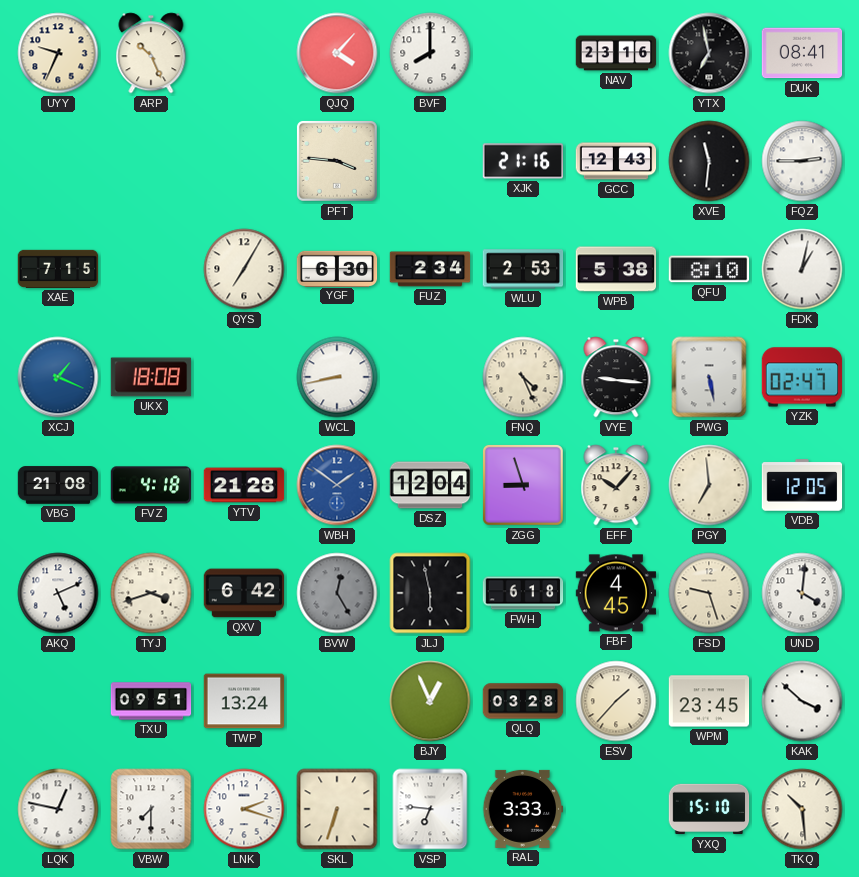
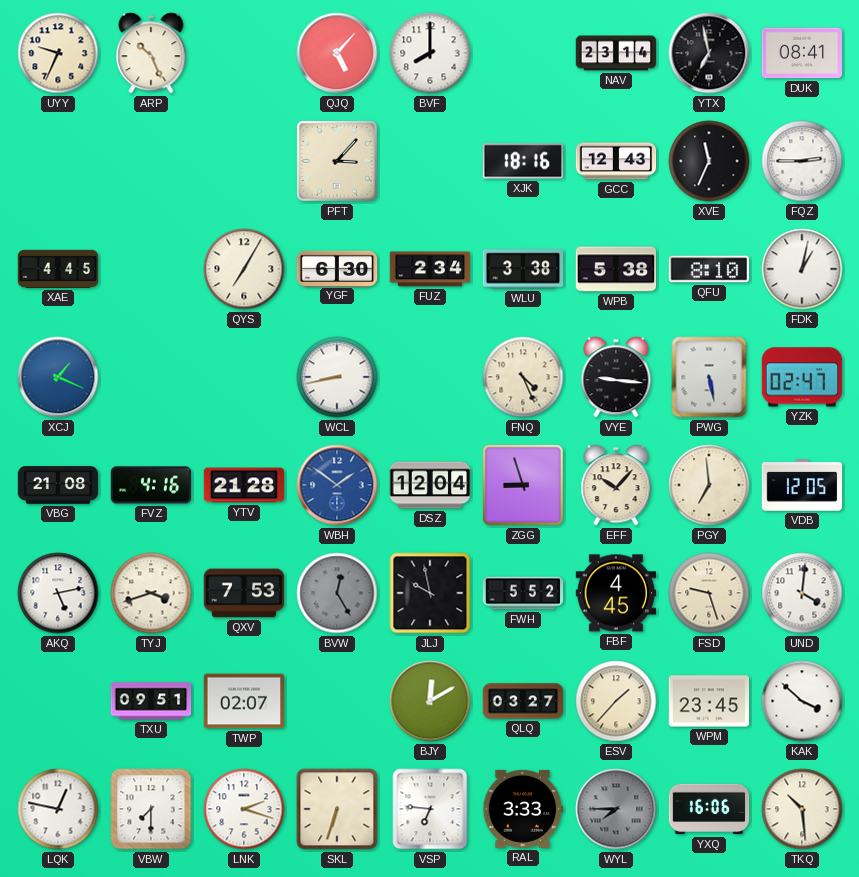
QJQ: 4:07 -> 5:07 (337, 53)
NAV: 23:16 -> 23:14 (616, 53)
PFT: 3:46 -> 3:07 (337, 161)
XJK: 21:16 -> 18:16 (523, 161)
XVE: 11:31 -> 11:34 (709, 161)
XAE: 7:15 -> 4:45 (58, 269)
WLU: 2:53 -> 3:38 (523, 269)
UKX: 18:08 -> none (151, 377)
FVZ: 4:18 -> 4:16 (151, 485)
AKQ: 5:11 -> 5:13 (58, 593)
QXV: 6:42 -> 7:53 (244, 593)
JLJ: 5:58 -> 9:58 (430, 593)
FWH: 6:18 -> 5:52 (523, 593)
TWP: 13:24 -> 02:07 (244, 701)
BJY: 12:56 -> 12:10 (430, 701)
QLQ: 03:28 -> 03:27 (523, 701)
WYL: none -> 7:45 (616, 809)
YXQ: 15:10 -> 16:06 (709, 809)
